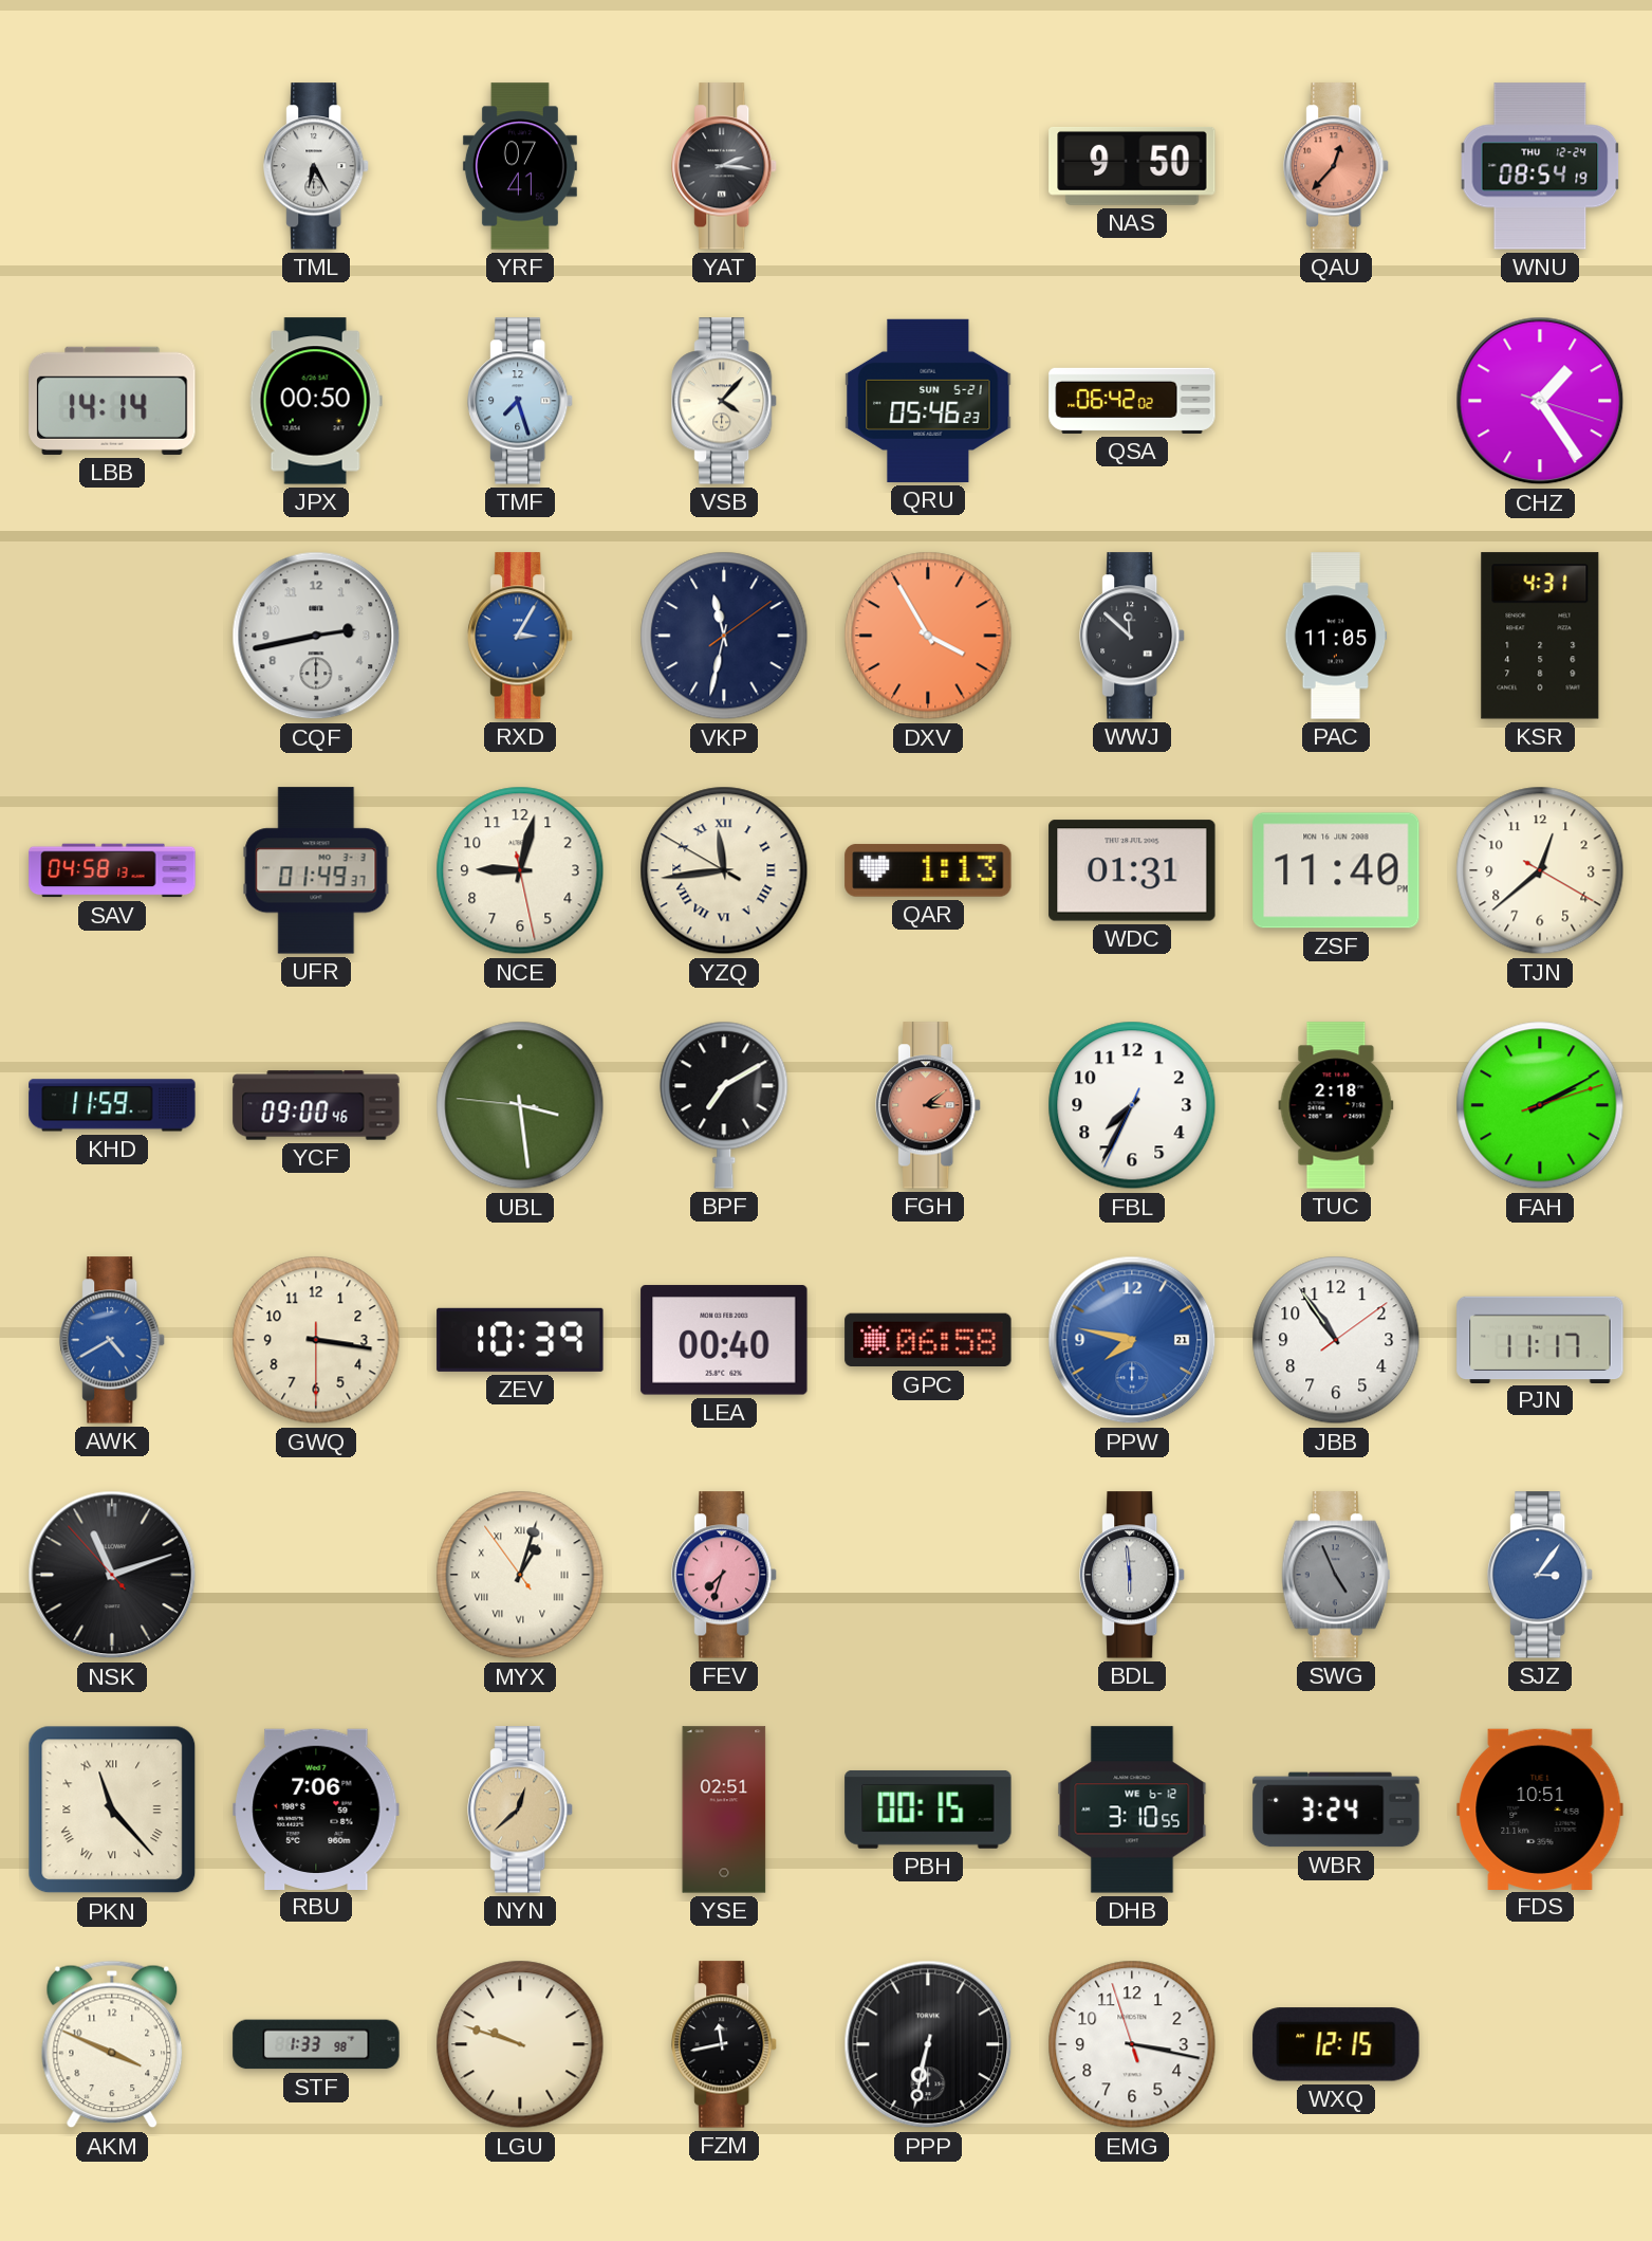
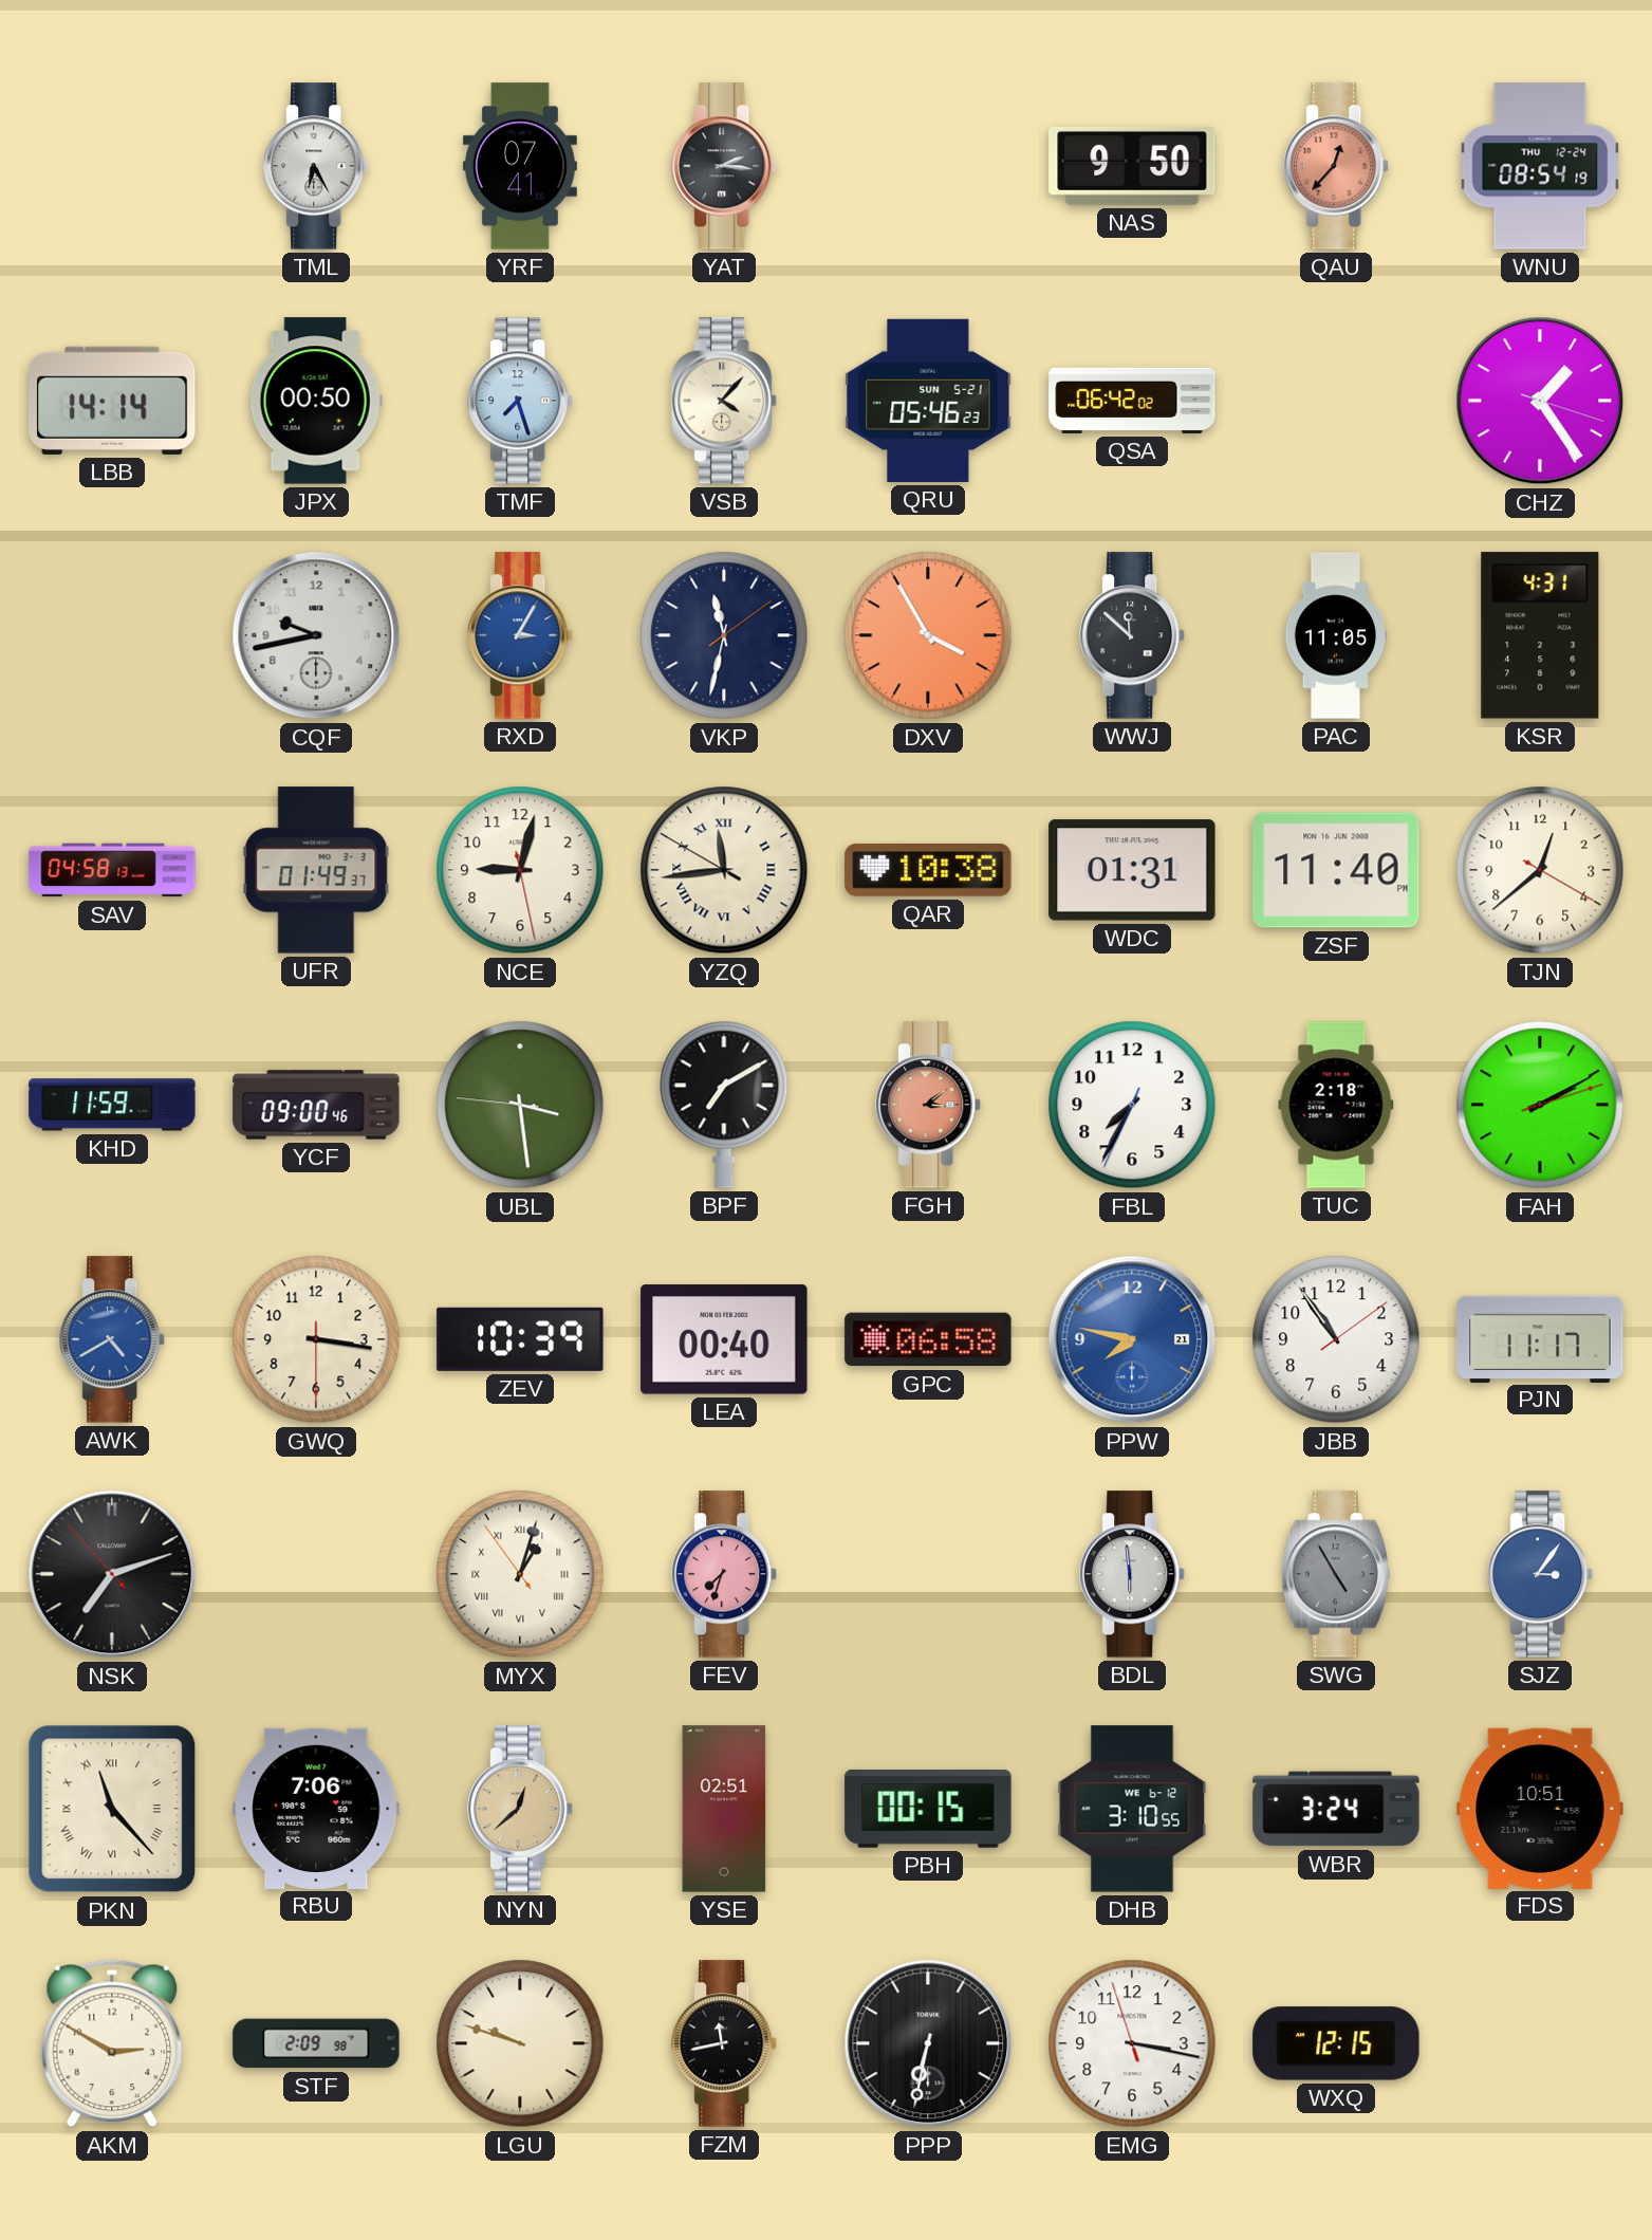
CQF: 2:43 -> 9:43 (316, 635)
QAR: 1:13 -> 10:38 (928, 870)
NSK: 11:11 -> 7:11 (112, 1574)
SWG: 4:56 -> 4:55 (1336, 1574)
AKM: 3:49 -> 2:50 (112, 2043)
STF: 1:33 -> 2:09 (316, 2043)
